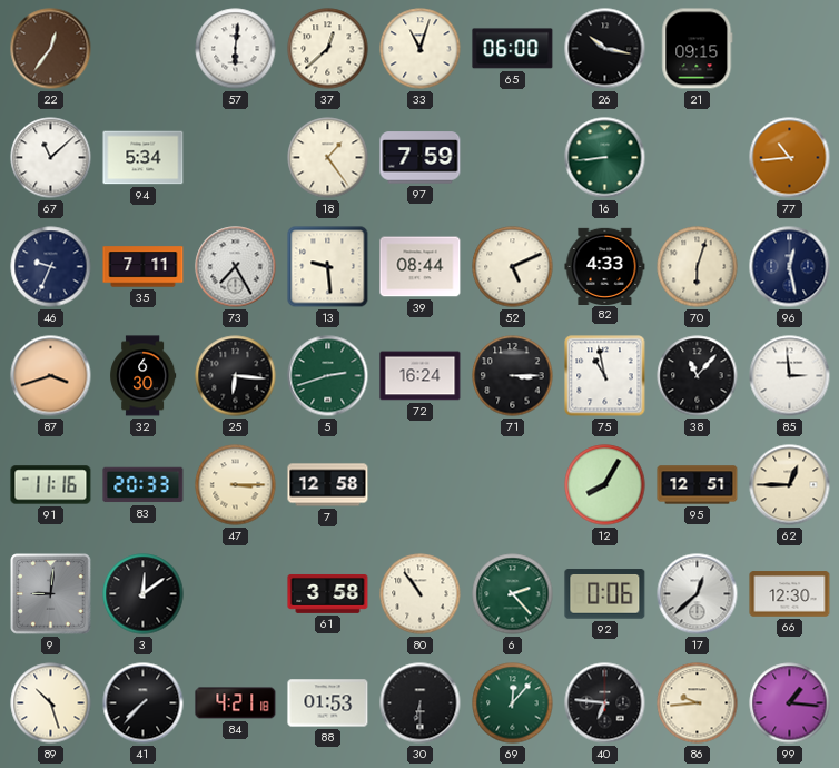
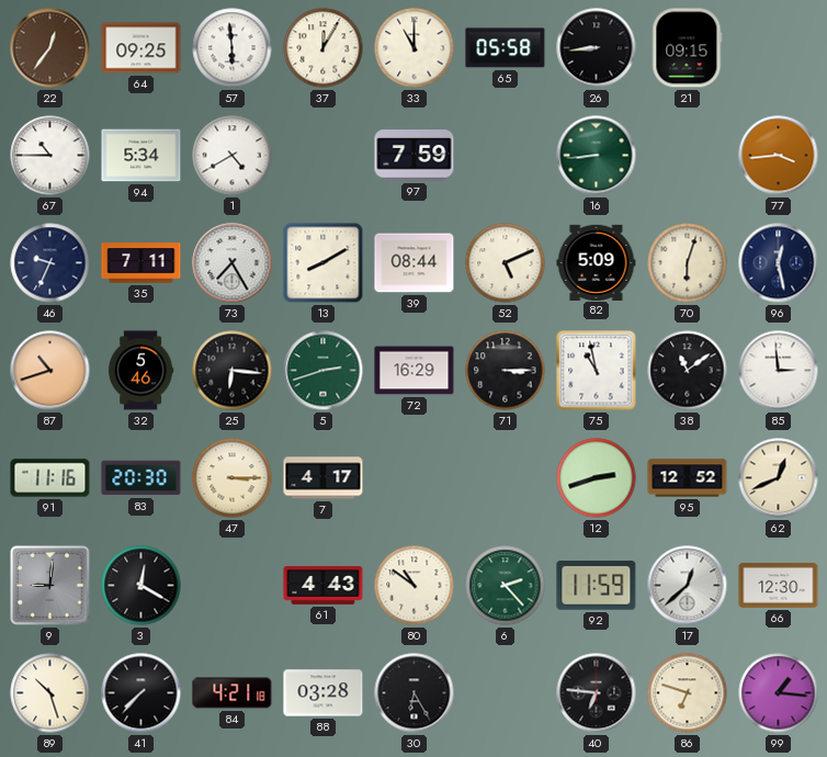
64: none -> 09:25 (141, 48)
57: 6:01 -> 5:59 (233, 48)
37: 12:38 -> 12:05 (324, 48)
33: 11:03 -> 11:00 (415, 48)
65: 06:00 -> 05:58 (506, 48)
26: 10:17 -> 8:44 (597, 48)
67: 11:08 -> 10:45 (50, 156)
1: none -> 4:40 (233, 156)
18: 1:24 -> none (328, 158)
77: 10:44 -> 3:44 (779, 156)
13: 9:29 -> 8:10 (324, 263)
82: 4:33 -> 5:09 (597, 262)
87: 3:42 -> 10:42 (50, 371)
32: 6:30 -> 5:46 (141, 371)
72: 16:24 -> 16:29 (415, 371)
38: 11:07 -> 11:09 (688, 371)
83: 20:33 -> 20:30 (141, 478)
7: 12:58 -> 4:17 (324, 478)
12: 8:05 -> 2:42 (597, 478)
95: 12:51 -> 12:52 (688, 478)
62: 12:45 -> 12:41 (779, 478)
3: 12:09 -> 12:20 (141, 586)
61: 3:58 -> 4:43 (324, 585)
80: 10:54 -> 10:51 (415, 586)
92: 0:06 -> 11:59 (597, 586)
88: 01:53 -> 03:28 (324, 693)
30: 6:30 -> 6:25 (415, 693)
69: 12:07 -> none (513, 703)
86: 9:44 -> 6:48 (688, 693)
